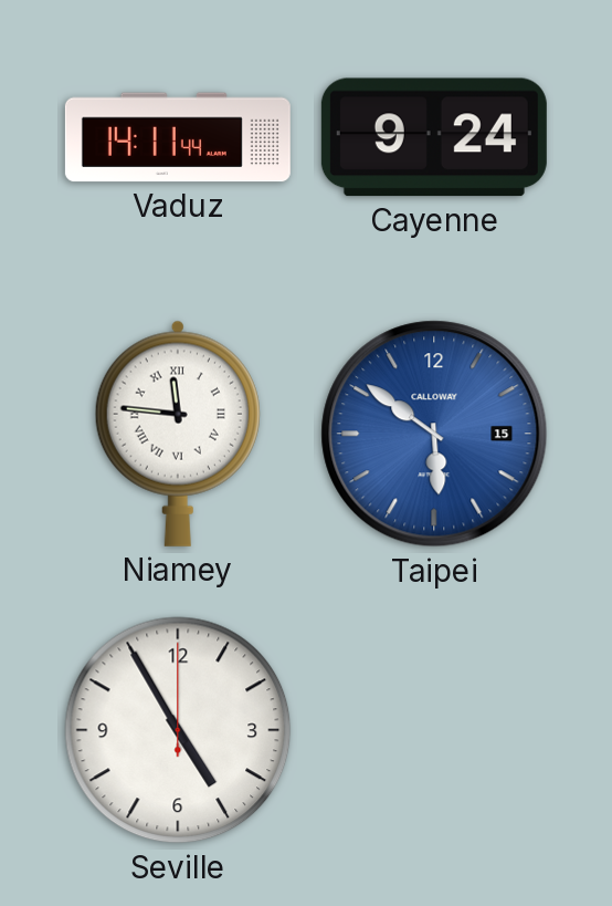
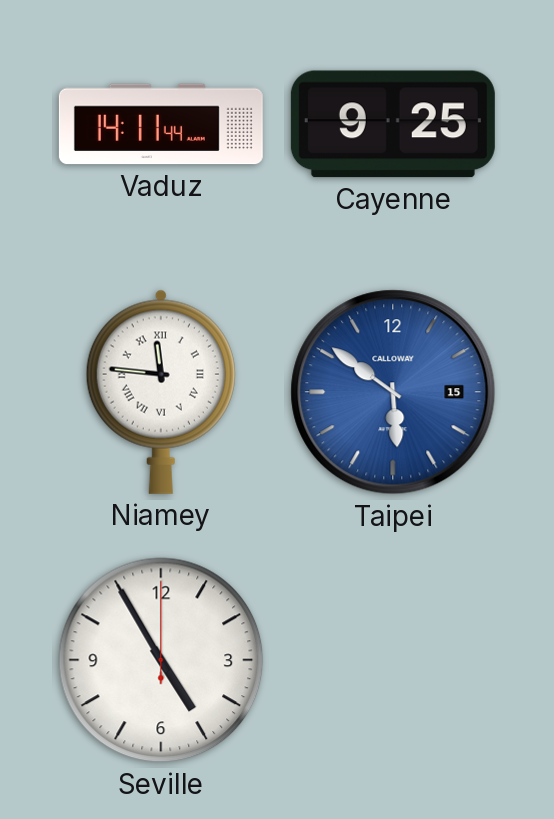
Cayenne: 9:24 -> 9:25 (393, 124)
